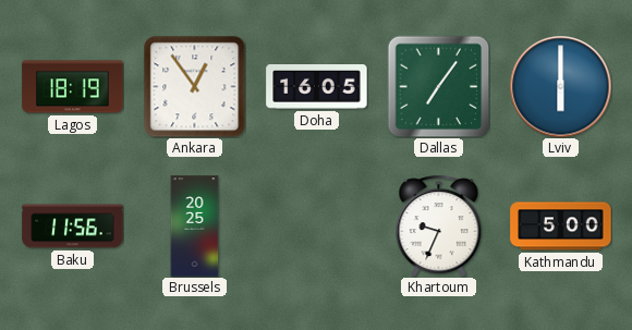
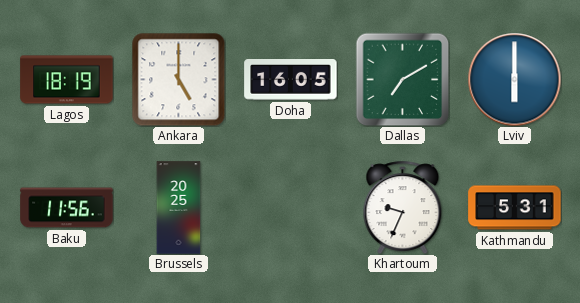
Ankara: 12:54 -> 5:00 (178, 80)
Dallas: 7:06 -> 7:10 (402, 79)
Kathmandu: 5:00 -> 5:31 (515, 208)
